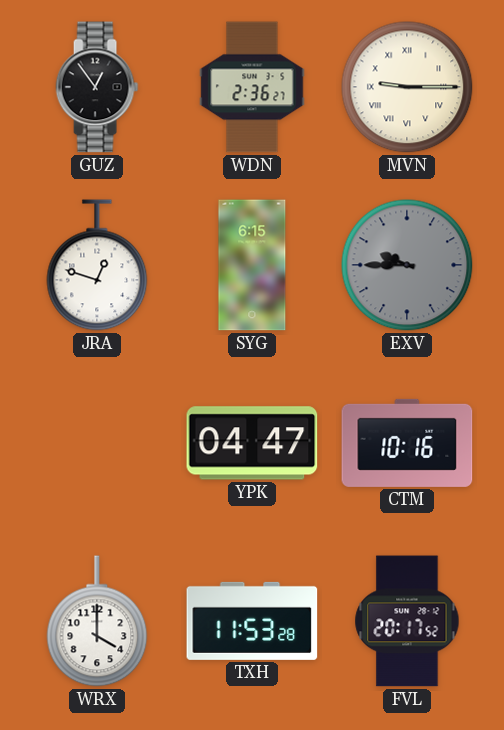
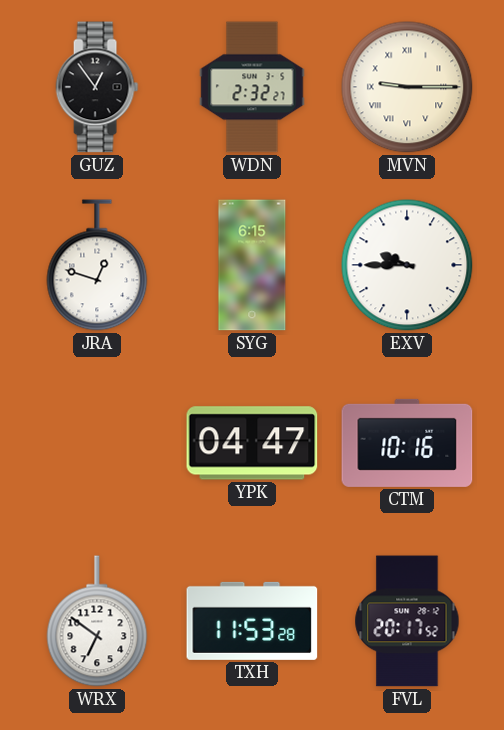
WDN: 2:36 -> 2:32 (252, 87)
EXV dial: grey -> white (407, 265)
WRX: 4:00 -> 6:51 (97, 621)
